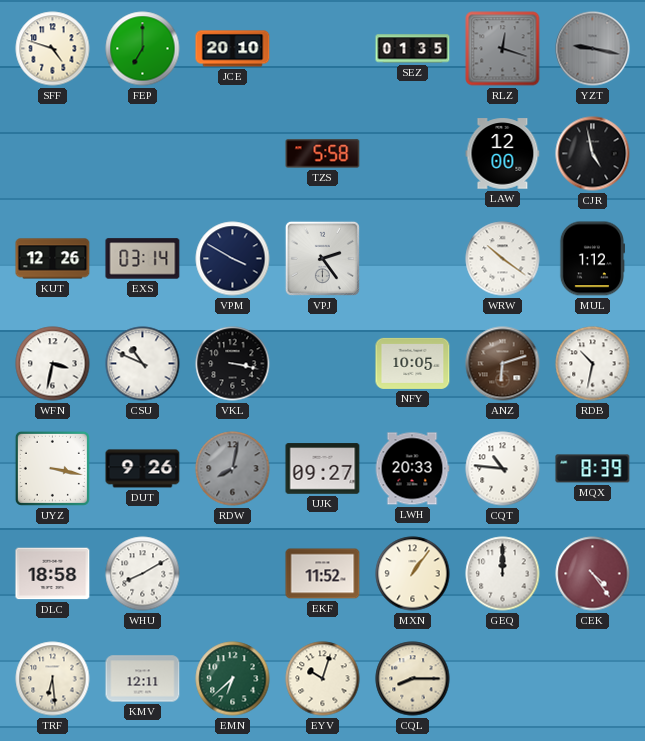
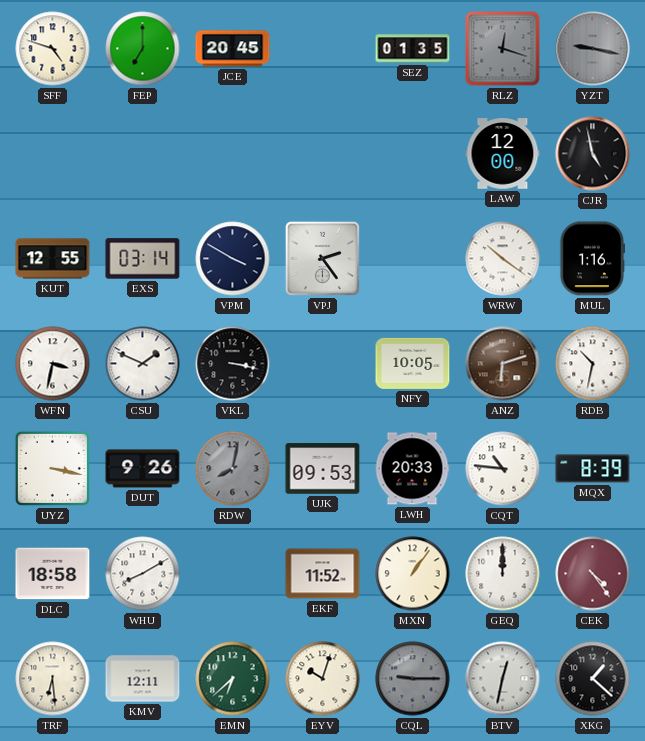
JCE: 20:10 -> 20:45 (233, 49)
TZS: 5:58 -> none (323, 154)
KUT: 12:26 -> 12:55 (53, 259)
MUL: 1:12 -> 1:16 (591, 259)
CSU: 10:49 -> 1:49 (143, 364)
UJK: 09:27 -> 09:53 (323, 469)
CQL: 8:15 -> 9:15 (413, 679)
CQL dial: cream -> grey (413, 679)
BTV: none -> 12:32 (503, 679)
XKG: none -> 1:22 (593, 679)
